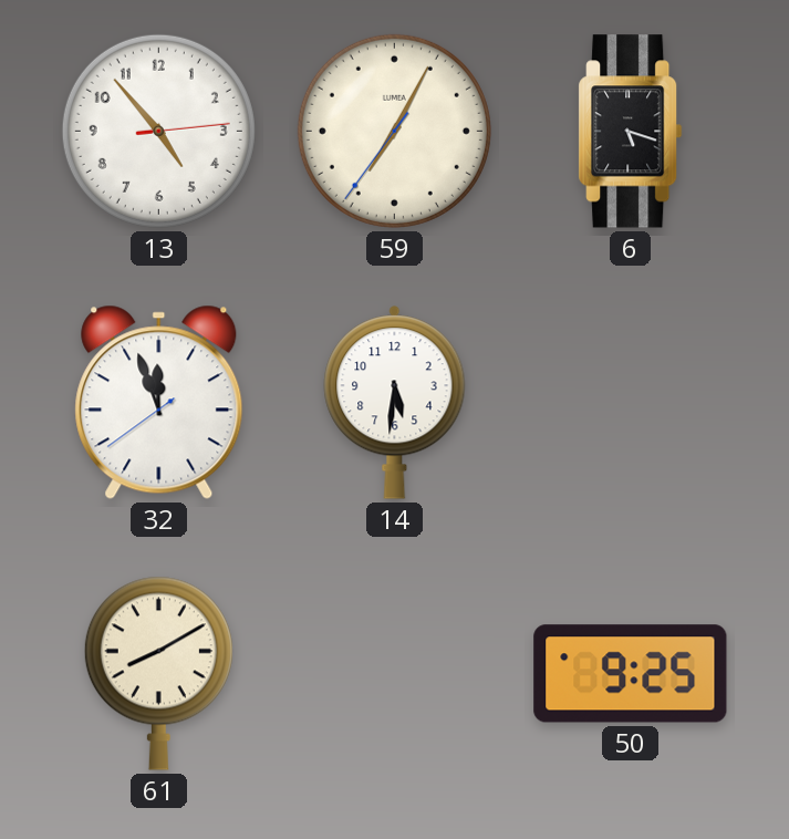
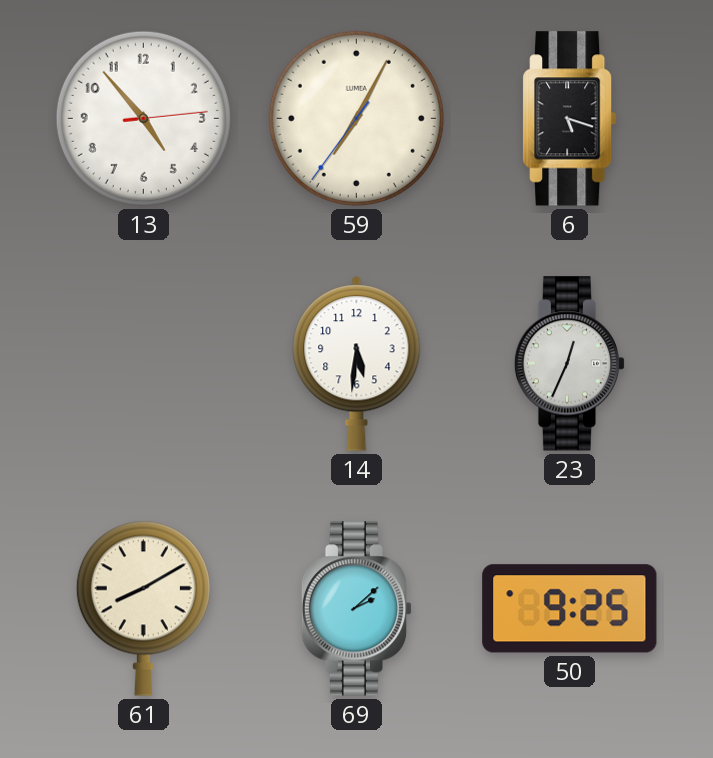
32: 11:56 -> none (159, 402)
23: none -> 12:34 (570, 364)
69: none -> 2:08 (357, 609)
